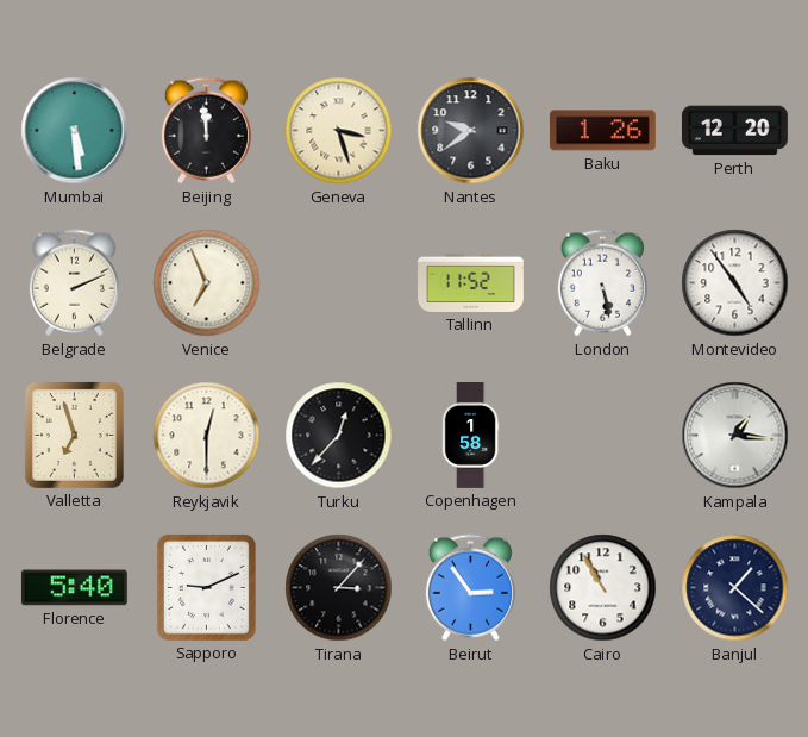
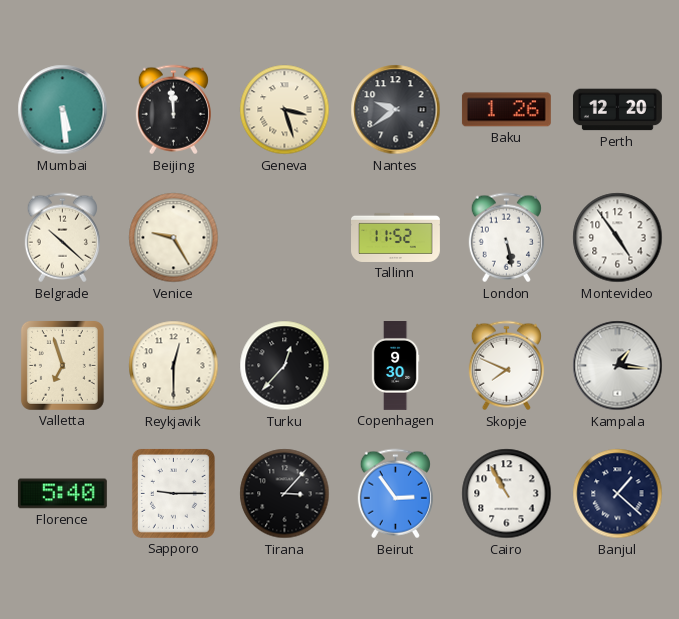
Belgrade: 2:11 -> 10:22 (62, 238)
Venice: 6:56 -> 9:25 (174, 238)
Copenhagen: 1:58 -> 9:30 (395, 366)
Skopje: none -> 7:49 (506, 366)
Sapporo: 9:11 -> 9:15 (173, 493)
